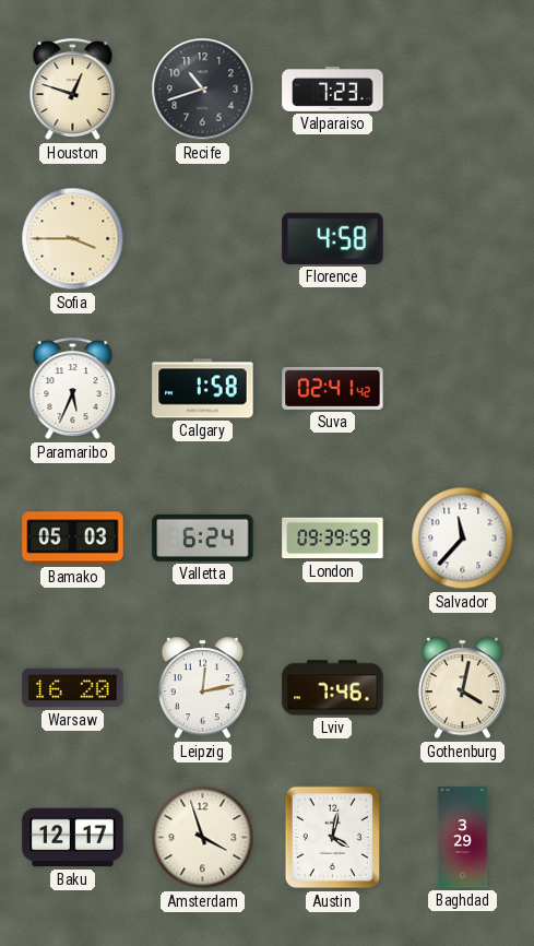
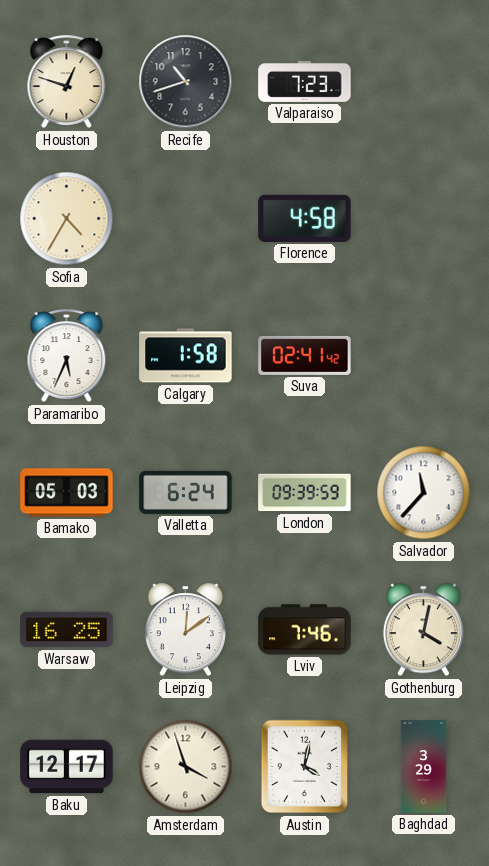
Sofia: 3:45 -> 4:35 (67, 219)
Warsaw: 16:20 -> 16:25 (67, 630)
Leipzig: 12:13 -> 12:09 (185, 630)
